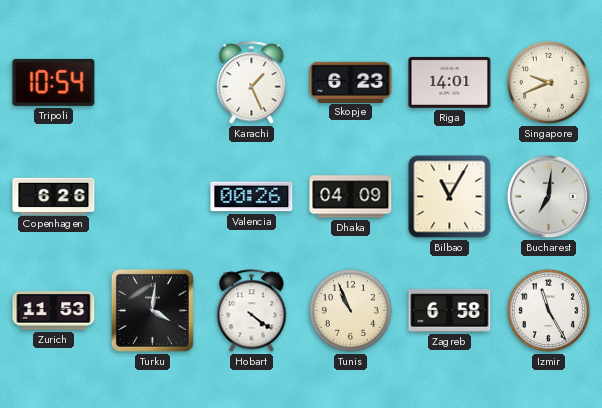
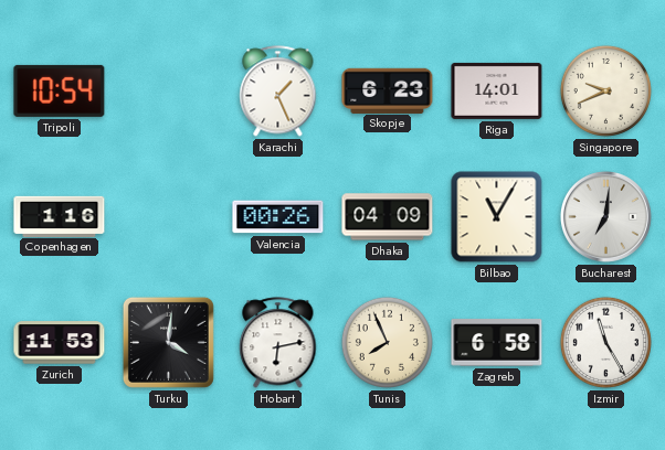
Copenhagen: 6:26 -> 1:16 (60, 216)
Hobart: 4:21 -> 6:13 (278, 343)
Tunis: 10:56 -> 7:56 (387, 342)
